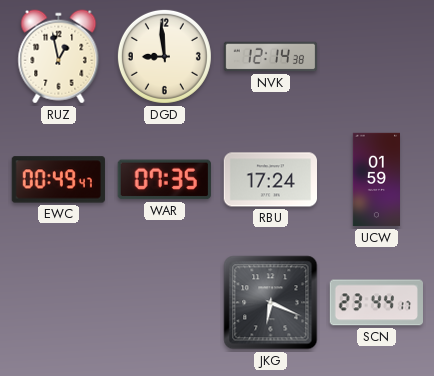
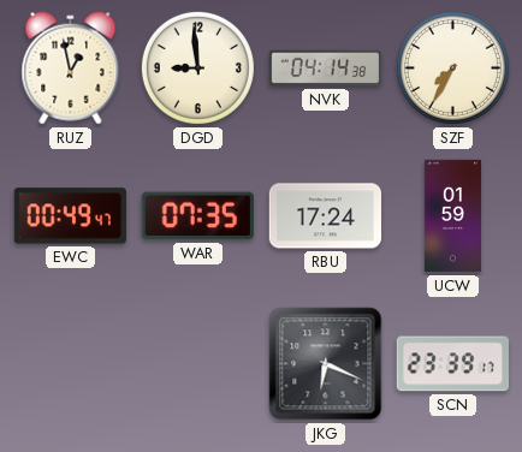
NVK: 12:14 -> 04:14 (326, 69)
SZF: none -> 7:35 (452, 67)
SCN: 23:44 -> 23:39 (452, 364)
